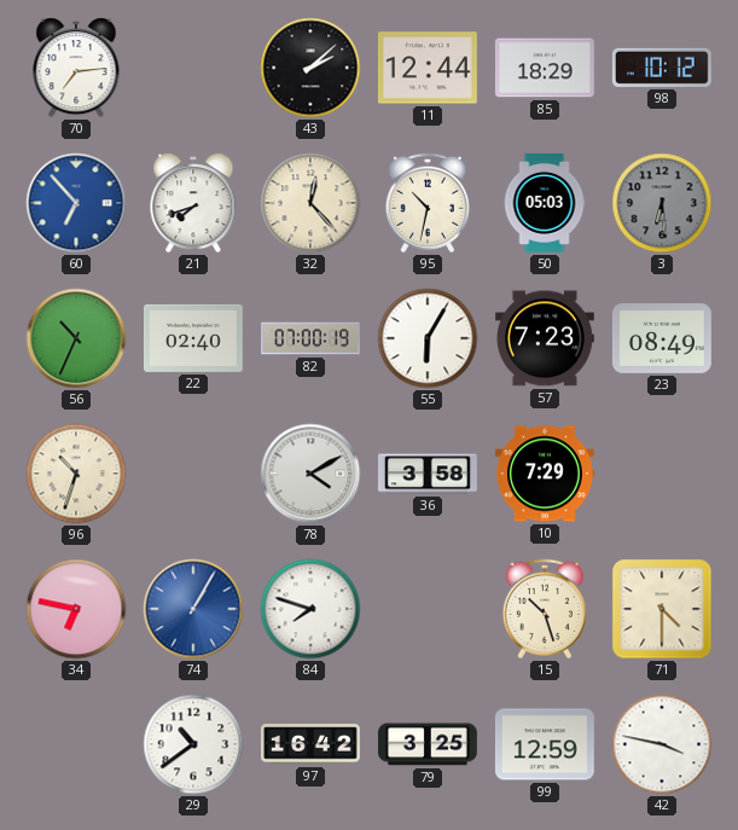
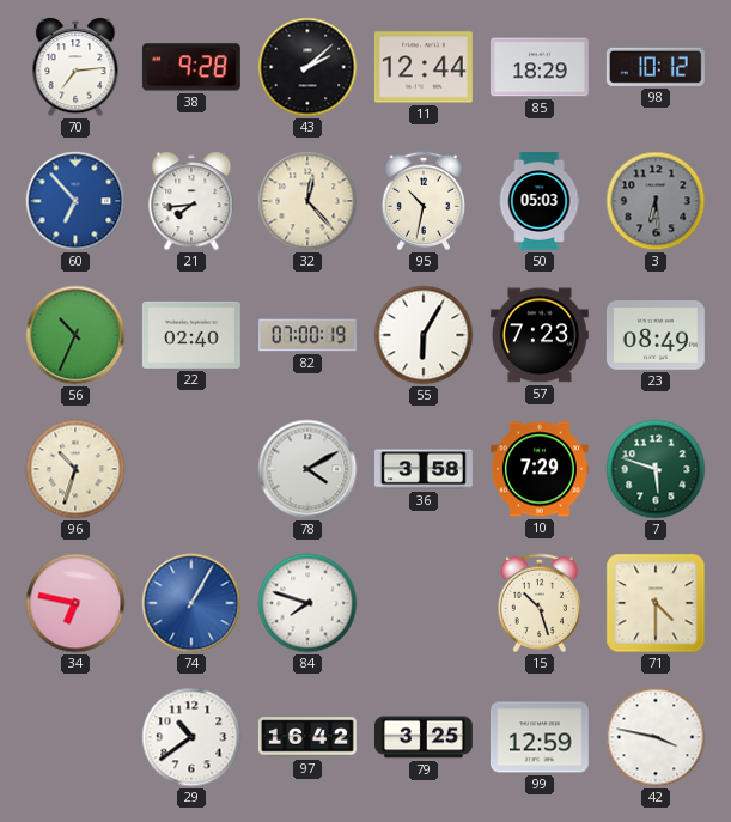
38: none -> 9:28 (191, 67)
21: 7:42 -> 7:44 (191, 201)
7: none -> 5:48 (656, 469)
